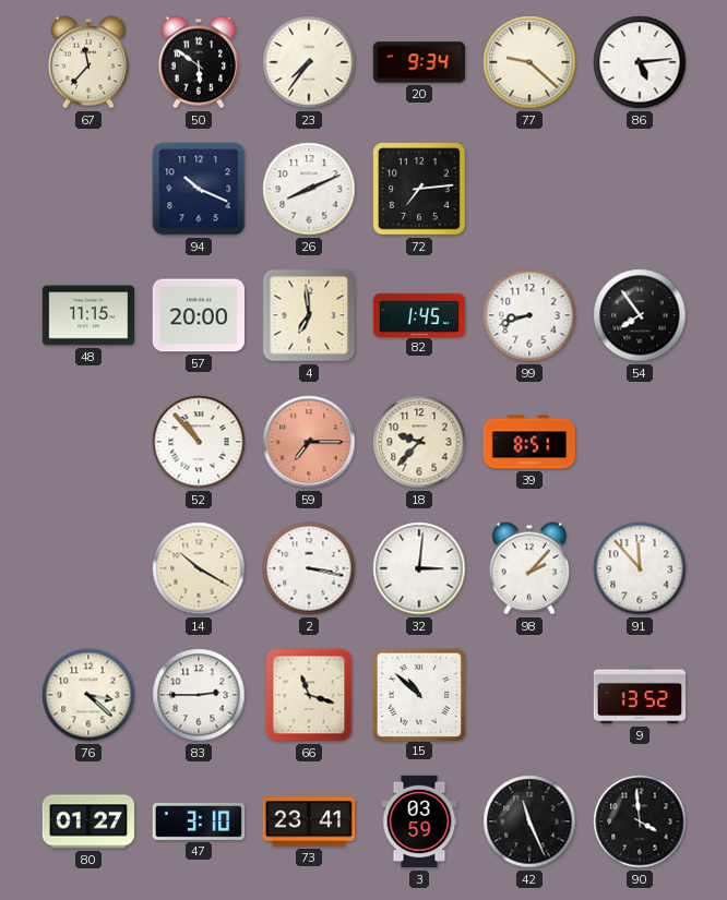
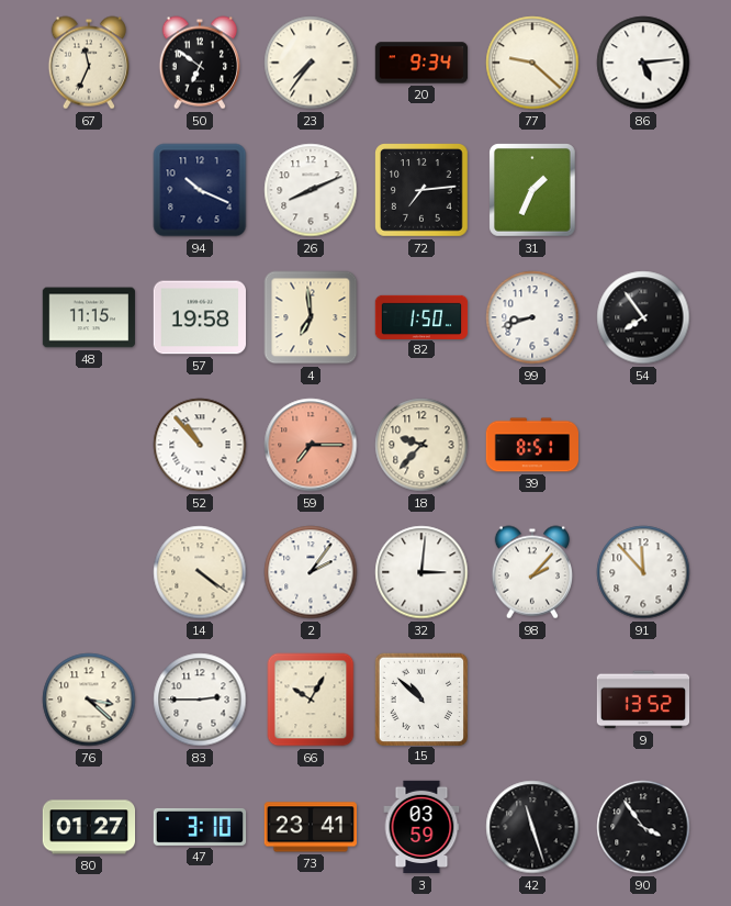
67: 11:37 -> 11:34 (88, 63)
50: 5:51 -> 6:51 (199, 63)
31: none -> 1:34 (532, 190)
57: 20:00 -> 19:58 (199, 317)
82: 1:45 -> 1:50 (421, 316)
14: 10:20 -> 4:21 (200, 572)
2: 3:17 -> 2:06 (311, 572)
66: 11:18 -> 10:05 (311, 700)
42: 11:26 -> 11:27 (532, 827)
90: 3:59 -> 3:54 (643, 827)
